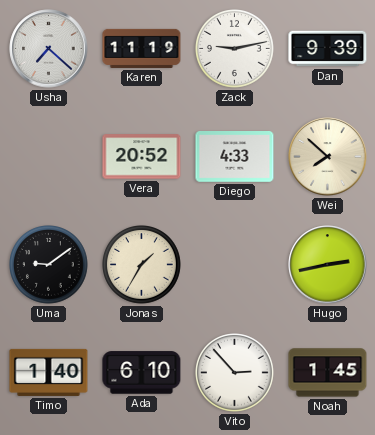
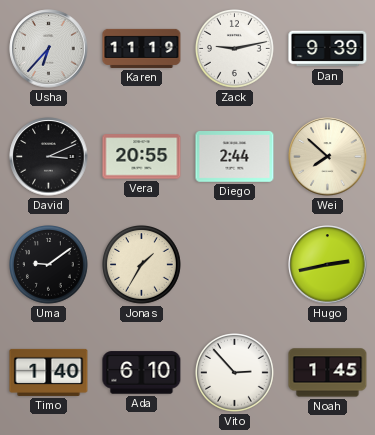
Usha: 7:22 -> 6:37 (49, 49)
David: none -> 3:11 (49, 157)
Vera: 20:52 -> 20:55 (142, 157)
Diego: 4:33 -> 2:44 (235, 157)
